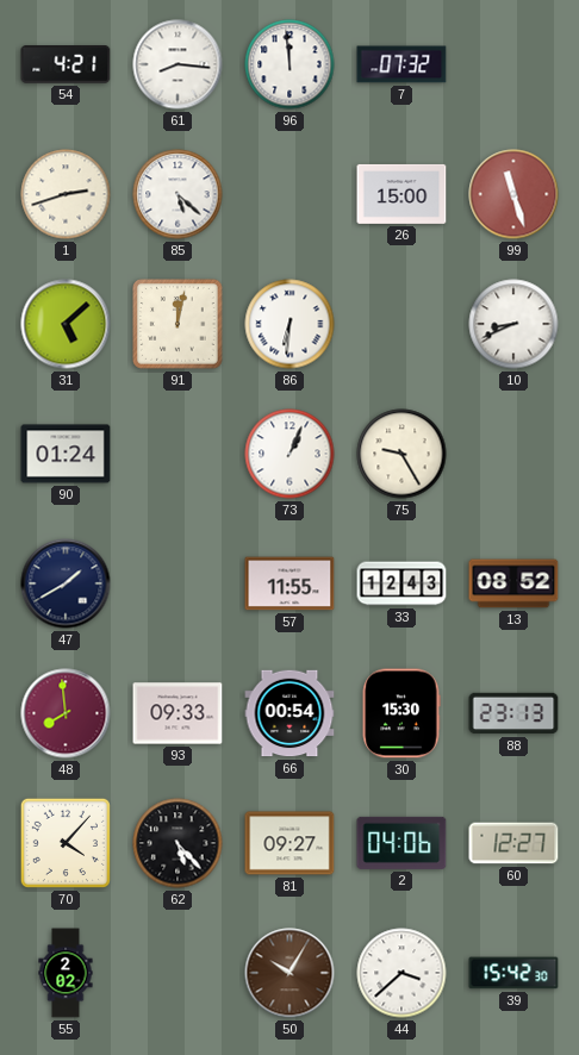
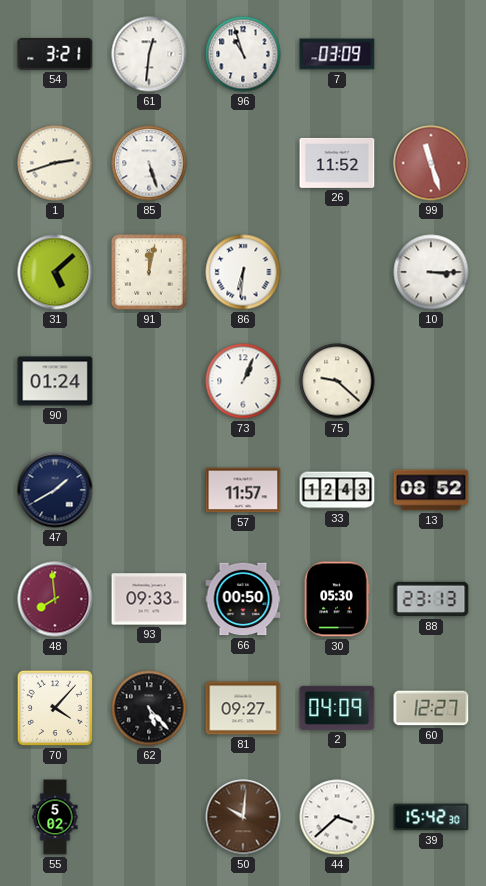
54: 4:21 -> 3:21 (55, 55)
61: 8:16 -> 12:31 (149, 54)
96: 11:59 -> 10:57 (243, 54)
7: 07:32 -> 03:09 (337, 54)
85: 5:22 -> 5:27 (149, 163)
26: 15:00 -> 11:52 (337, 163)
10: 8:41 -> 3:15 (431, 272)
75: 9:25 -> 9:22 (337, 381)
57: 11:55 -> 11:57 (243, 490)
66: 00:54 -> 00:50 (243, 599)
30: 15:30 -> 05:30 (337, 599)
2: 04:06 -> 04:09 (337, 708)
55: 2:02 -> 5:02 (55, 817)
50: 10:05 -> 10:01 (243, 817)
